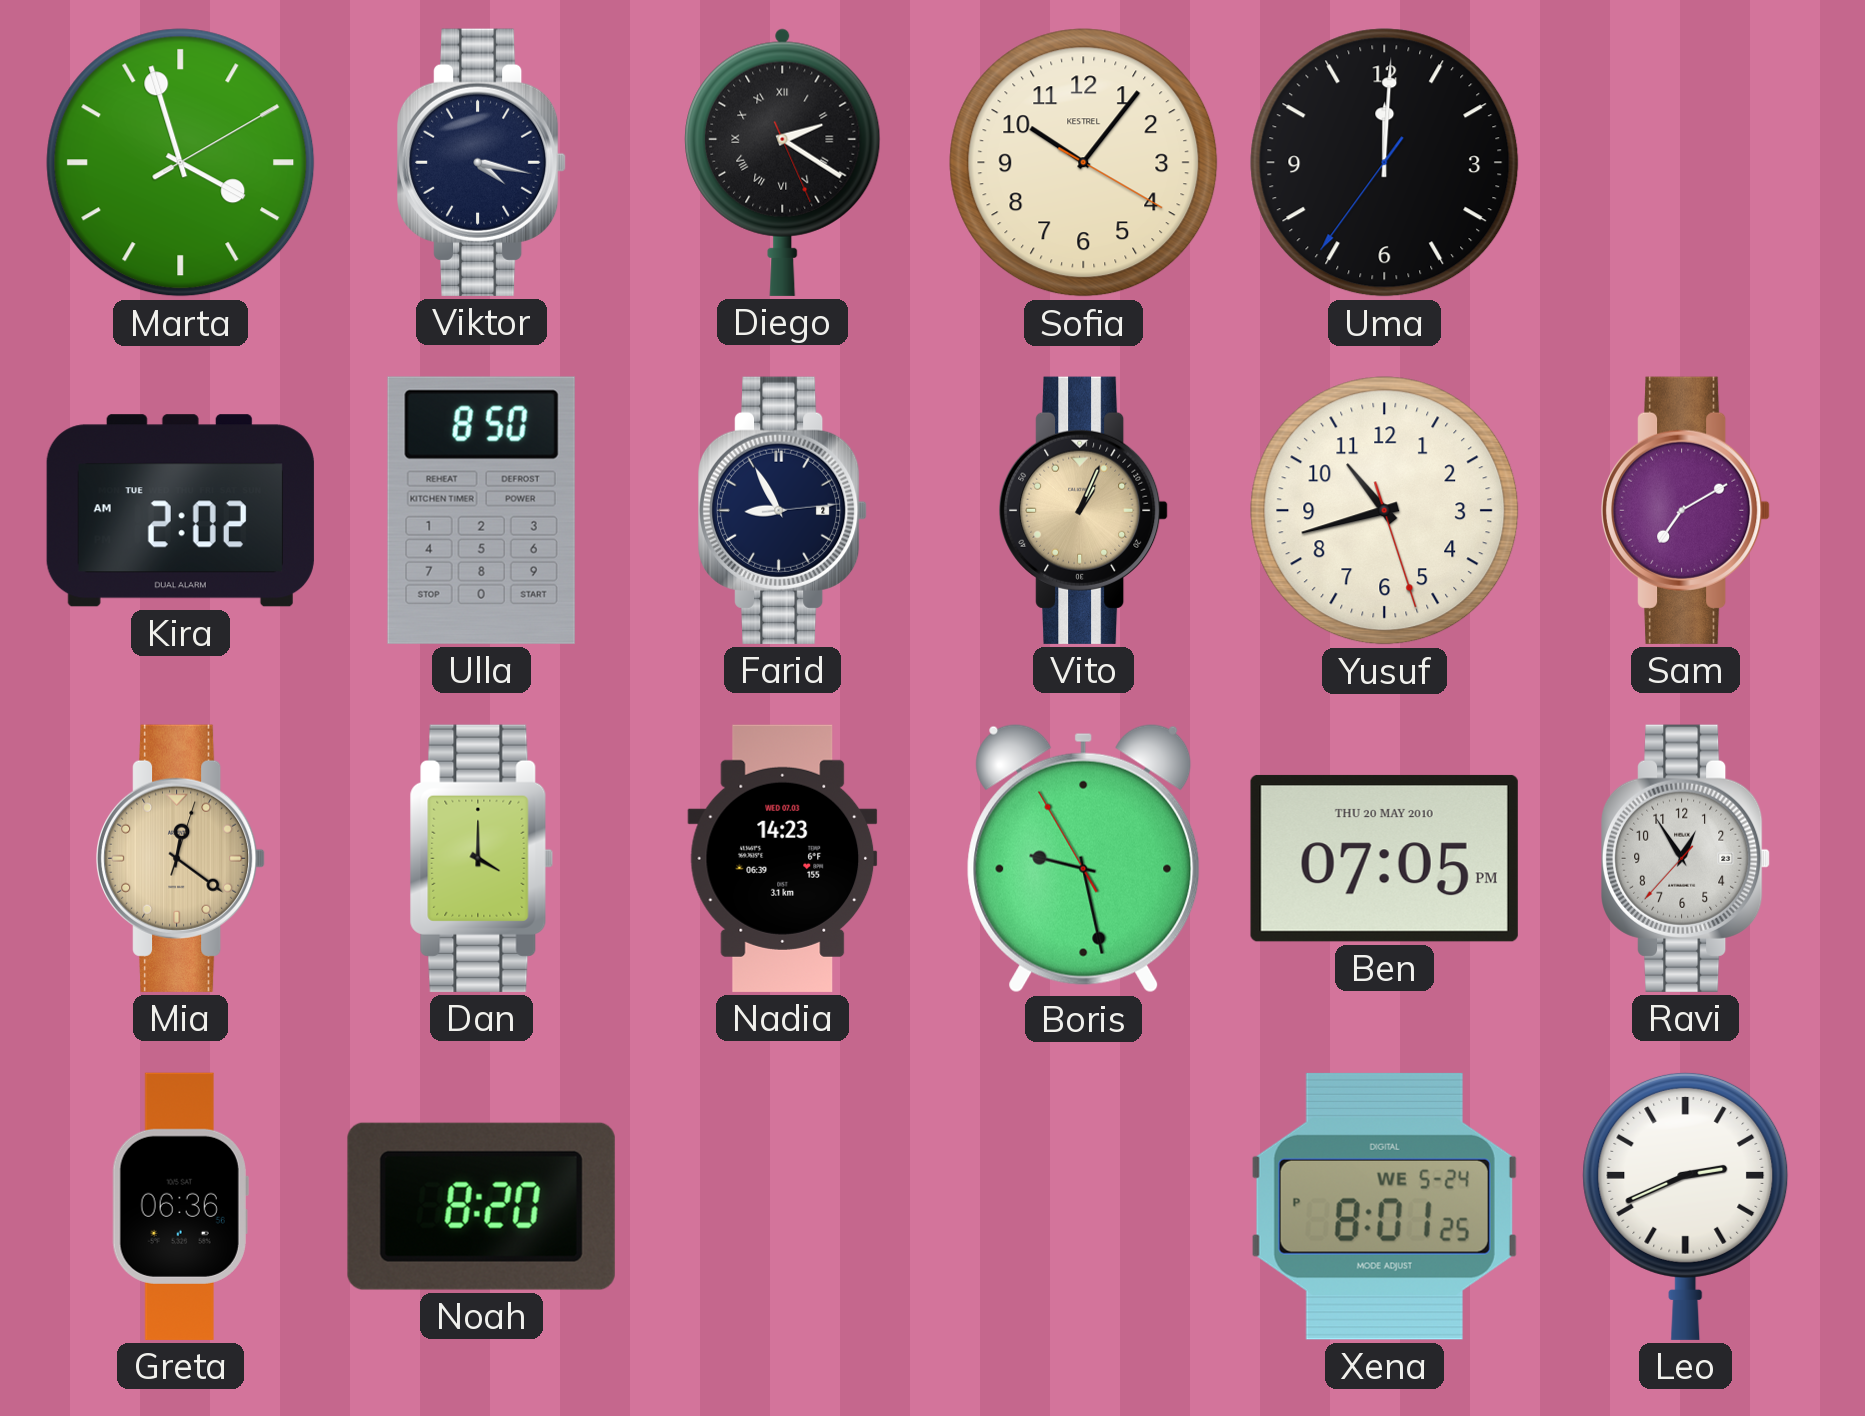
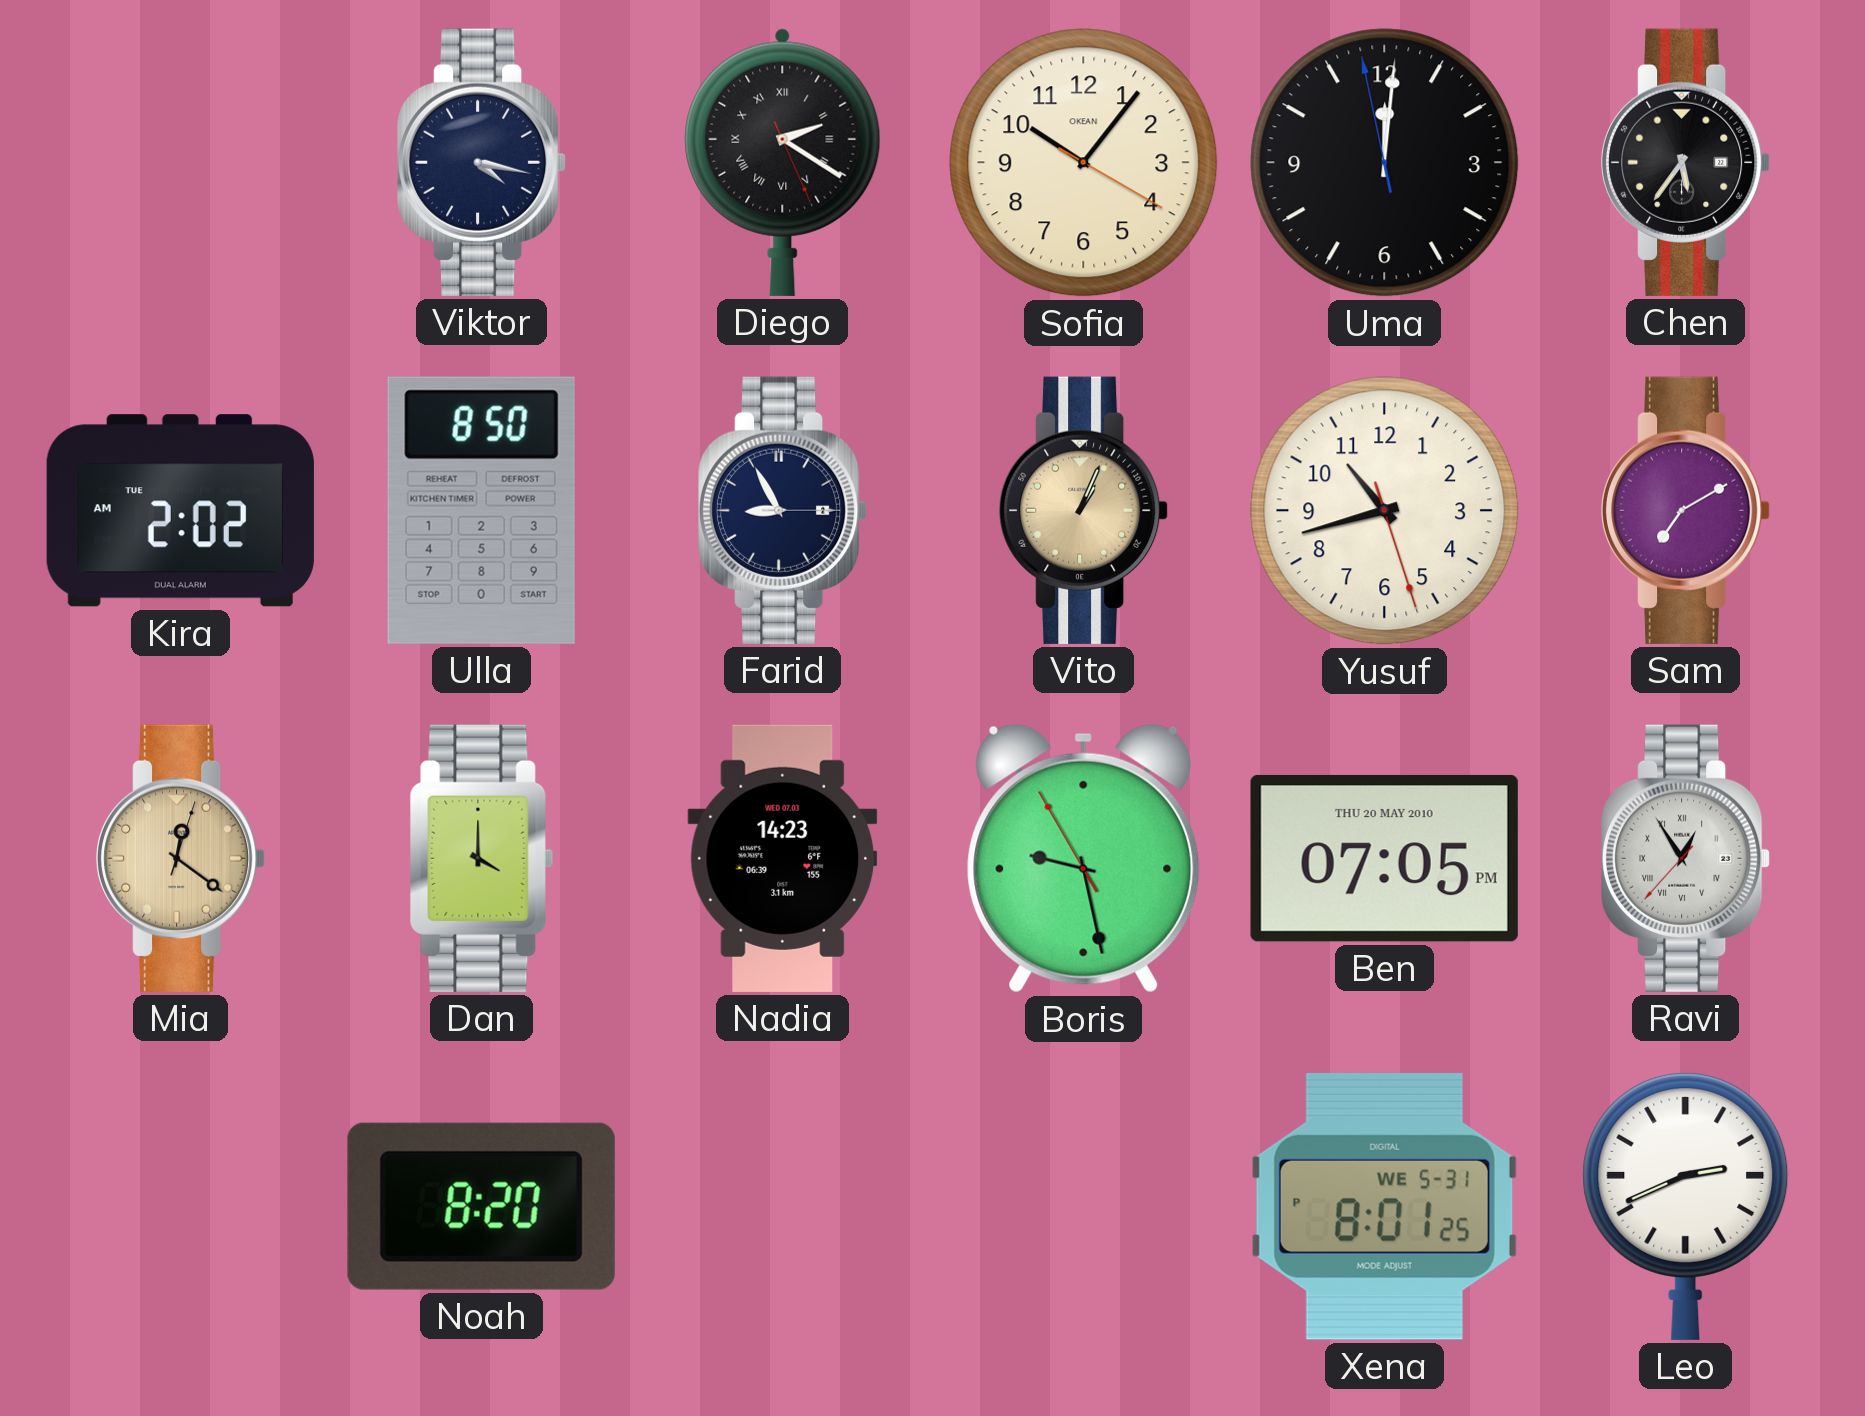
Marta: 3:57 -> none (181, 163)
Sofia brand: KESTREL -> OKEAN (1084, 163)
Uma: 12:00:36 -> 12:00:58 (1385, 163)
Chen: none -> 5:36 (1687, 162)
Farid: 8:55:14 -> 8:55:15 (784, 510)
Ravi numerals: Arabic -> Roman (1687, 858)
Greta: 06:36 -> none (180, 1206)
Xena date: WE 5-24 -> WE 5-31 (1384, 1206)
